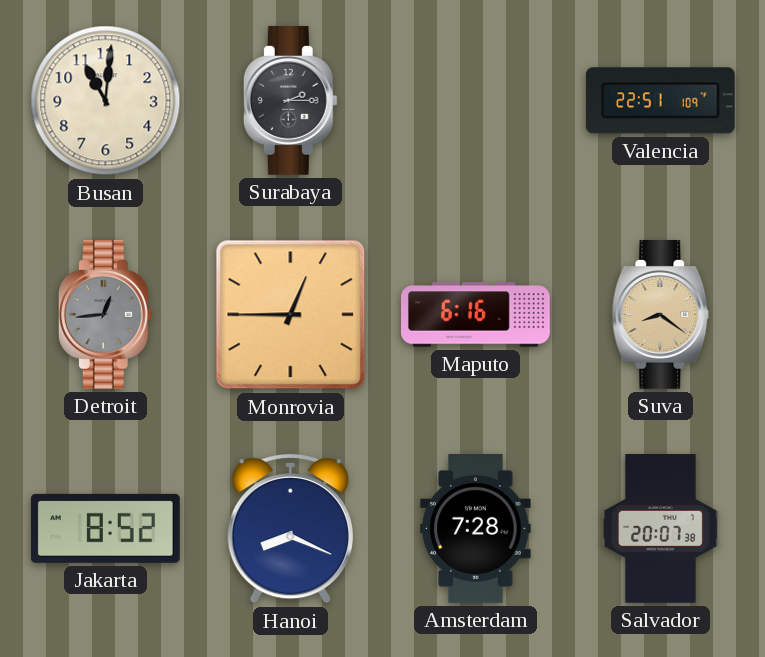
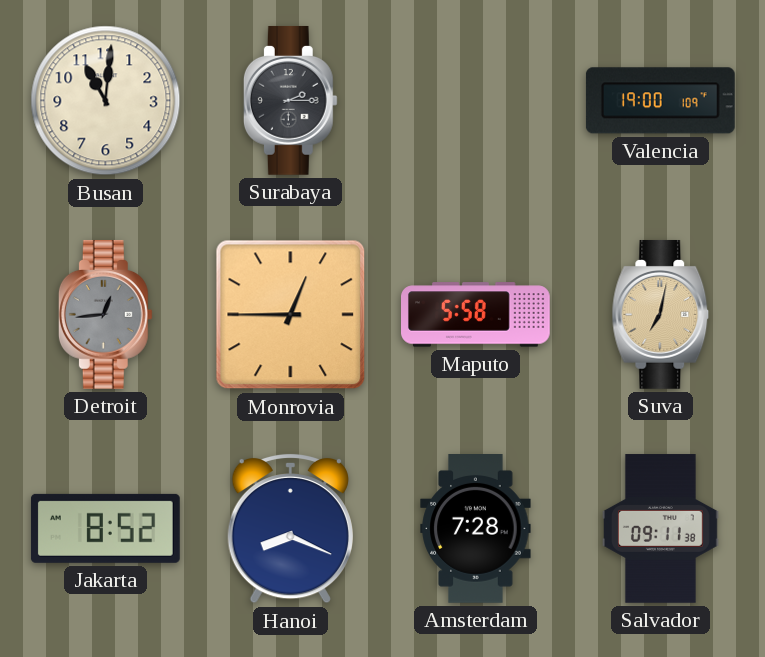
Valencia: 22:51 -> 19:00 (660, 101)
Maputo: 6:16 -> 5:58 (476, 315)
Suva: 8:21 -> 7:02 (661, 315)
Salvador: 20:07 -> 09:11 (661, 529)
